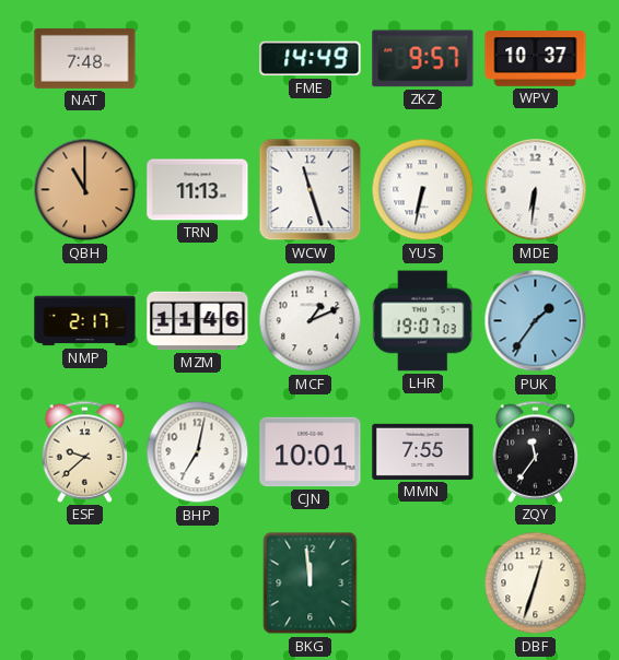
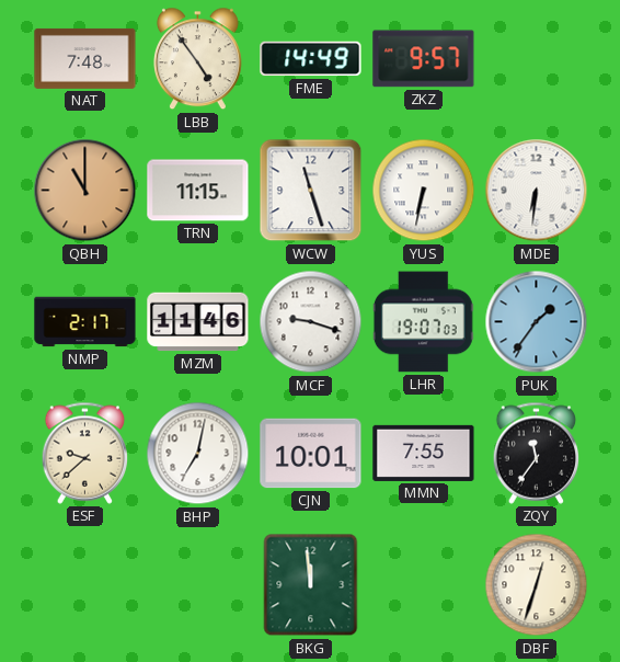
LBB: none -> 4:54 (197, 59)
WPV: 10:37 -> none (536, 59)
TRN: 11:13 -> 11:15 (198, 191)
MCF: 1:11 -> 9:18 (311, 322)
